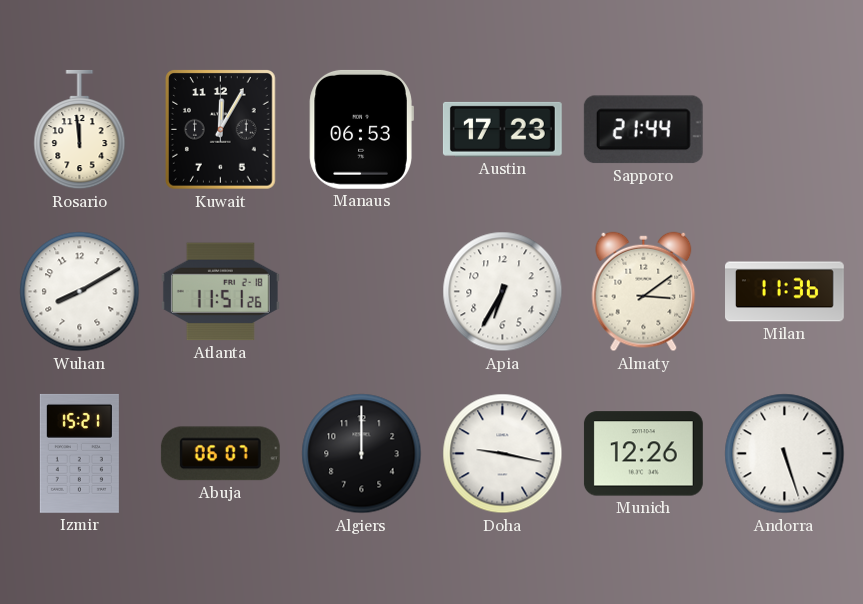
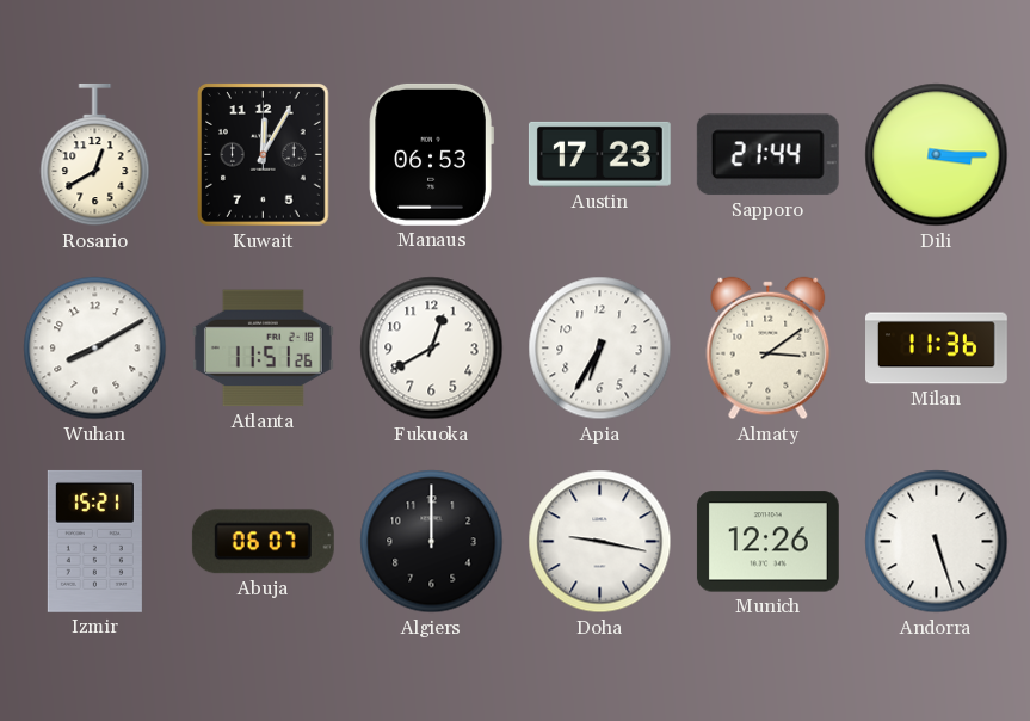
Rosario: 11:59 -> 12:40 (95, 155)
Dili: none -> 3:15 (937, 155)
Fukuoka: none -> 12:40 (432, 349)
